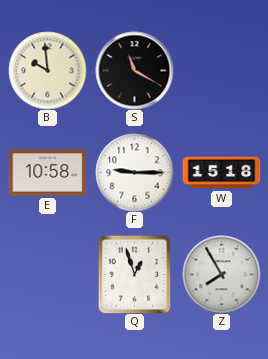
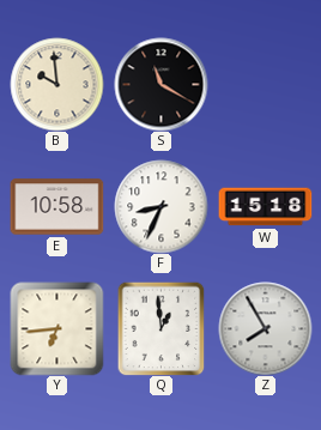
F: 9:15 -> 8:34 (160, 206)
Y: none -> 6:44 (56, 328)
Q: 12:57 -> 12:59 (162, 328)
